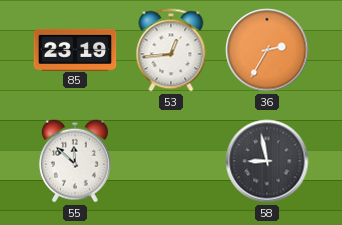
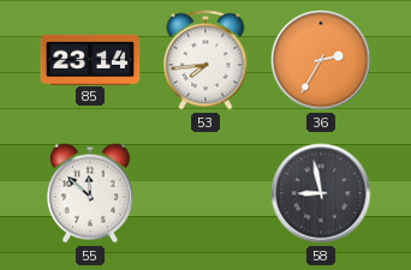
85: 23:19 -> 23:14 (90, 59)
53: 12:44 -> 7:44 (205, 60)
